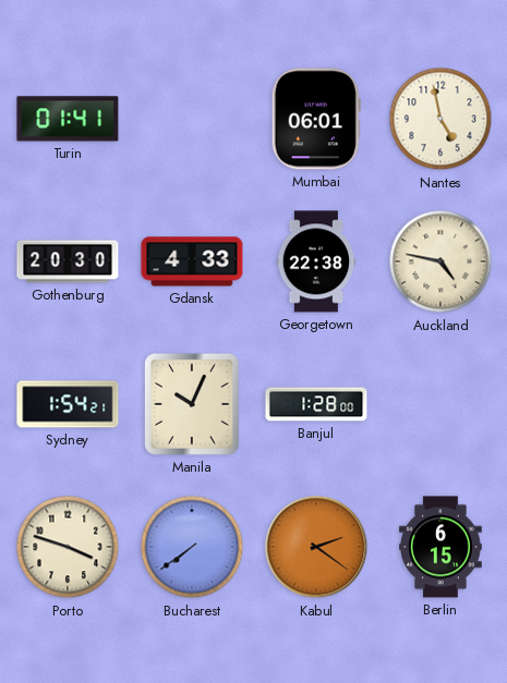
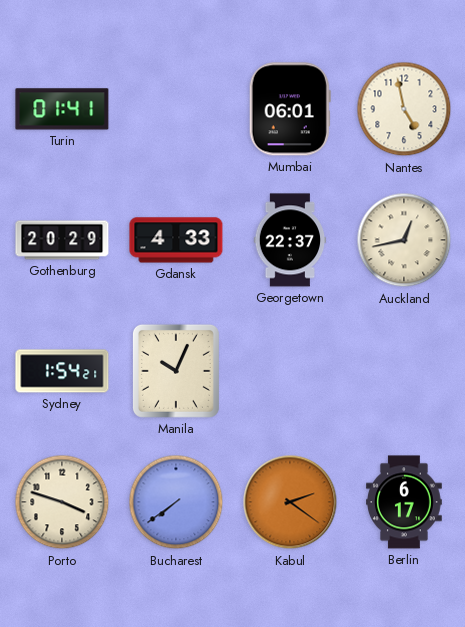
Gothenburg: 20:30 -> 20:29 (62, 240)
Georgetown: 22:38 -> 22:37 (290, 240)
Auckland: 4:47 -> 12:43 (404, 240)
Banjul: 1:28 -> none (316, 404)
Berlin: 6:15 -> 6:17 (405, 502)
